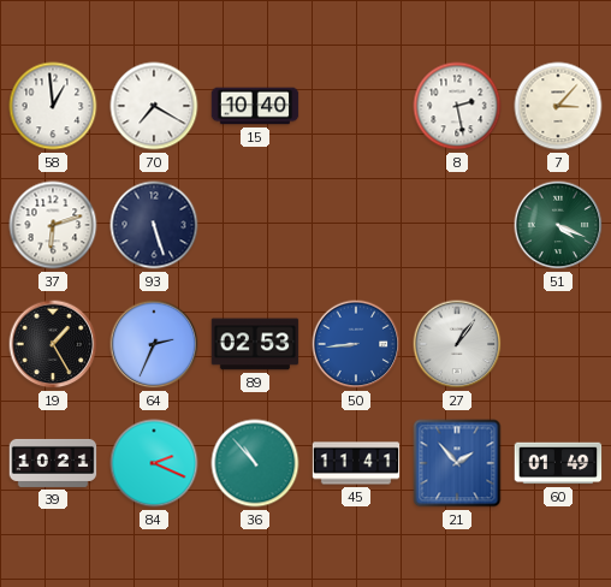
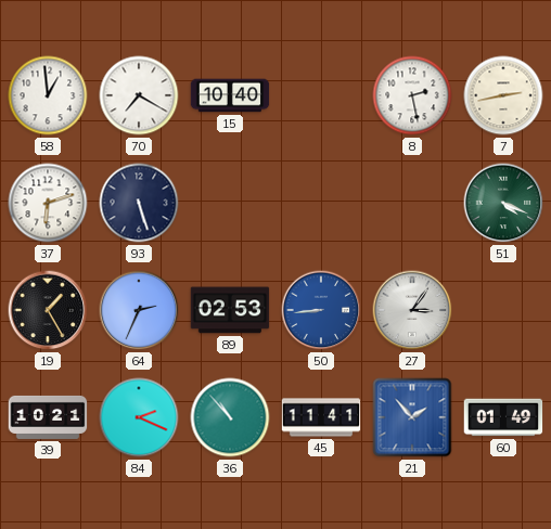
7: 3:07 -> 2:43 (503, 95)
27: 1:06 -> 3:06 (412, 310)
